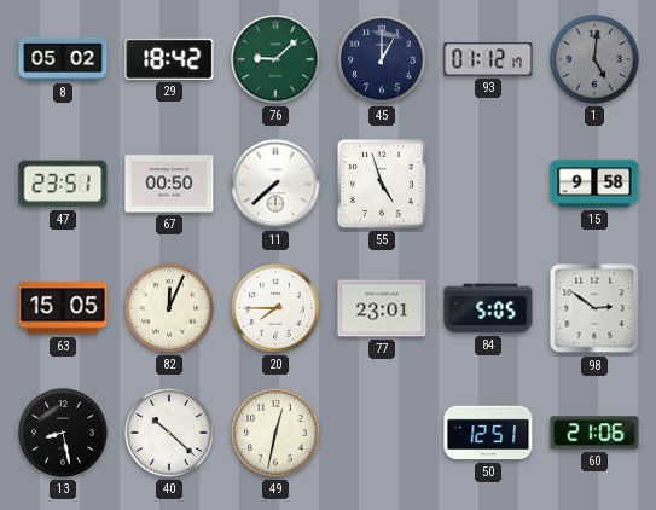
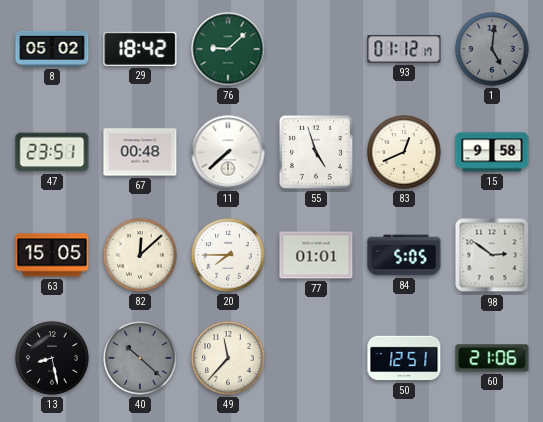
45: 1:00 -> none (382, 59)
67: 00:50 -> 00:48 (140, 152)
83: none -> 12:41 (404, 152)
82: 12:04 -> 12:08 (140, 255)
77: 23:01 -> 01:01 (316, 255)
40 dial: white -> grey (140, 358)
49: 12:32 -> 11:37 (228, 358)
